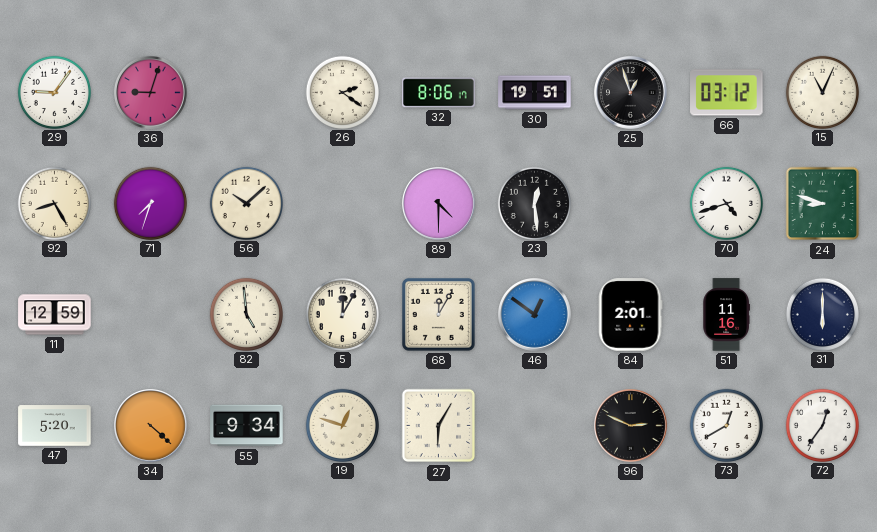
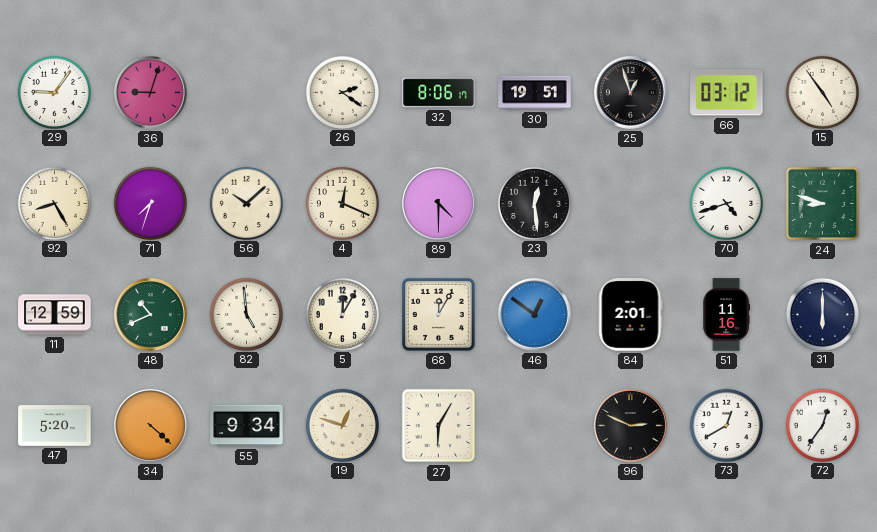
15: 11:04 -> 4:54 (822, 92)
4: none -> 12:19 (342, 203)
48: none -> 10:41 (151, 315)
